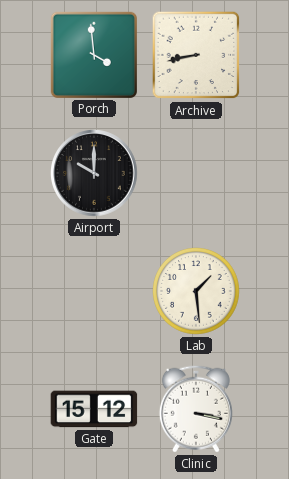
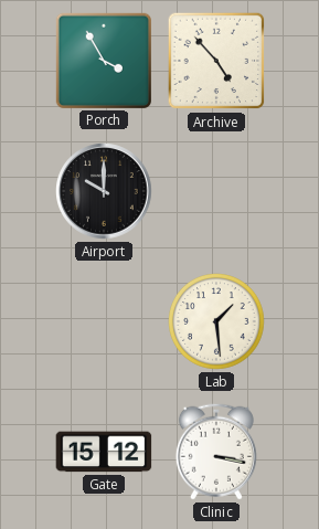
Porch: 3:59 -> 3:55 (103, 60)
Archive: 8:43 -> 4:53 (216, 61)
